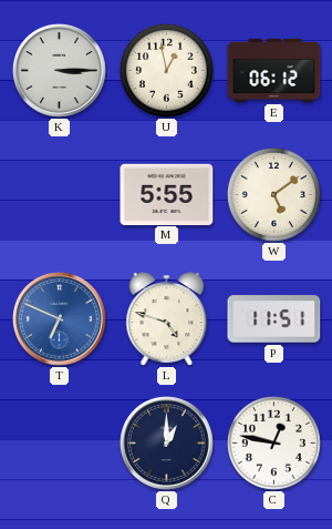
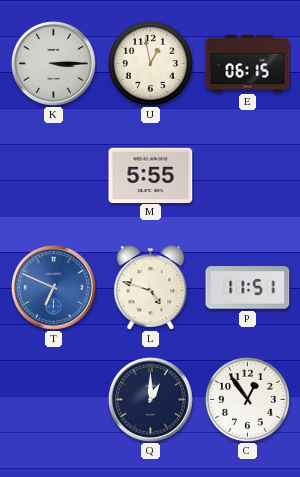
E: 06:12 -> 06:15 (248, 63)
W: 5:09 -> none (273, 194)
C: 12:47 -> 12:54 (247, 399)
